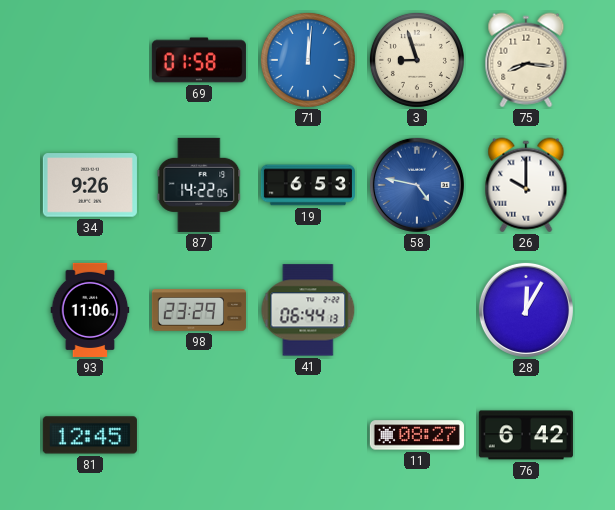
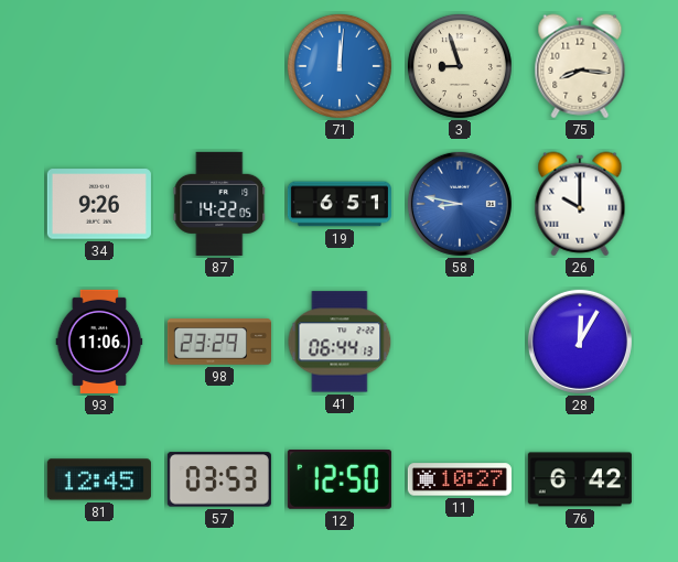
69: 01:58 -> none (199, 60)
19: 6:53 -> 6:51 (340, 204)
58: 4:47 -> 8:47 (460, 204)
57: none -> 03:53 (219, 479)
12: none -> 12:50 (340, 480)
11: 08:27 -> 10:27 (460, 479)
